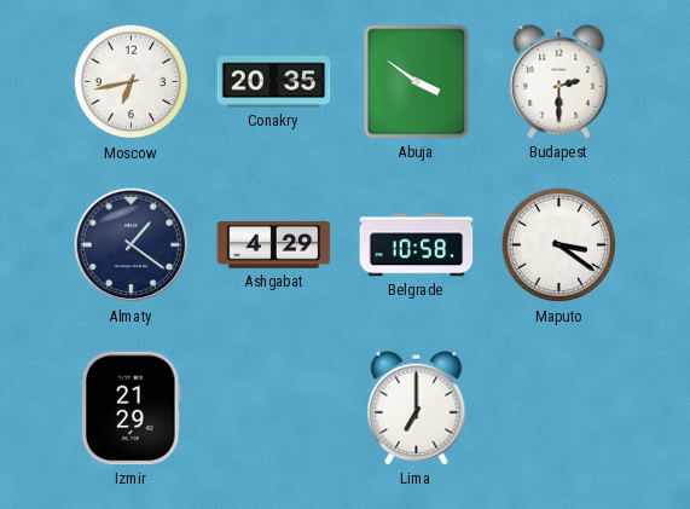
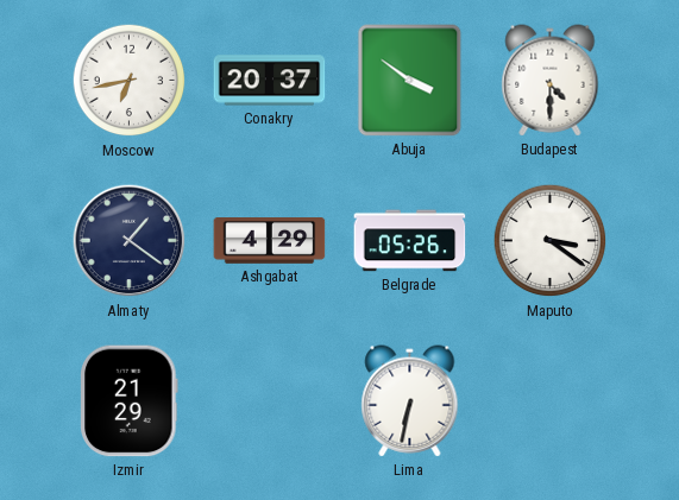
Conakry: 20:35 -> 20:37 (270, 81)
Budapest: 2:30 -> 4:30 (551, 81)
Belgrade: 10:58 -> 05:26 (410, 241)
Lima: 7:00 -> 6:32 (410, 401)
